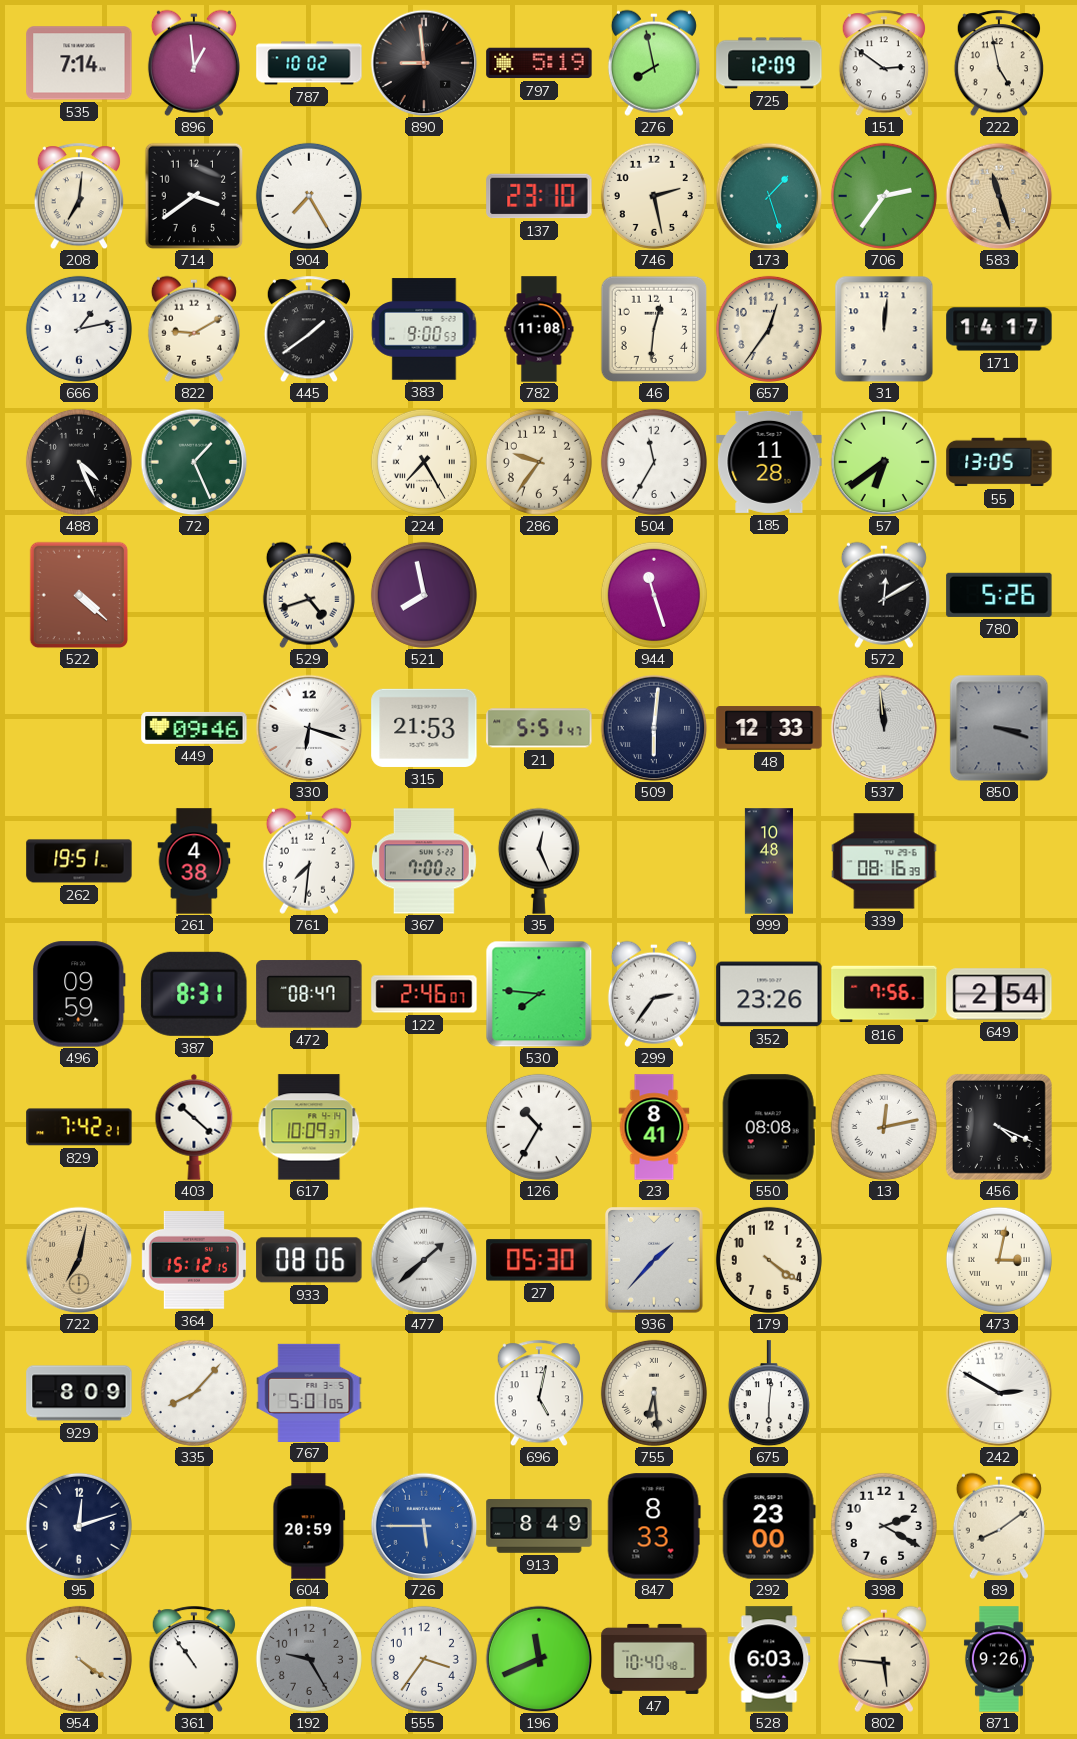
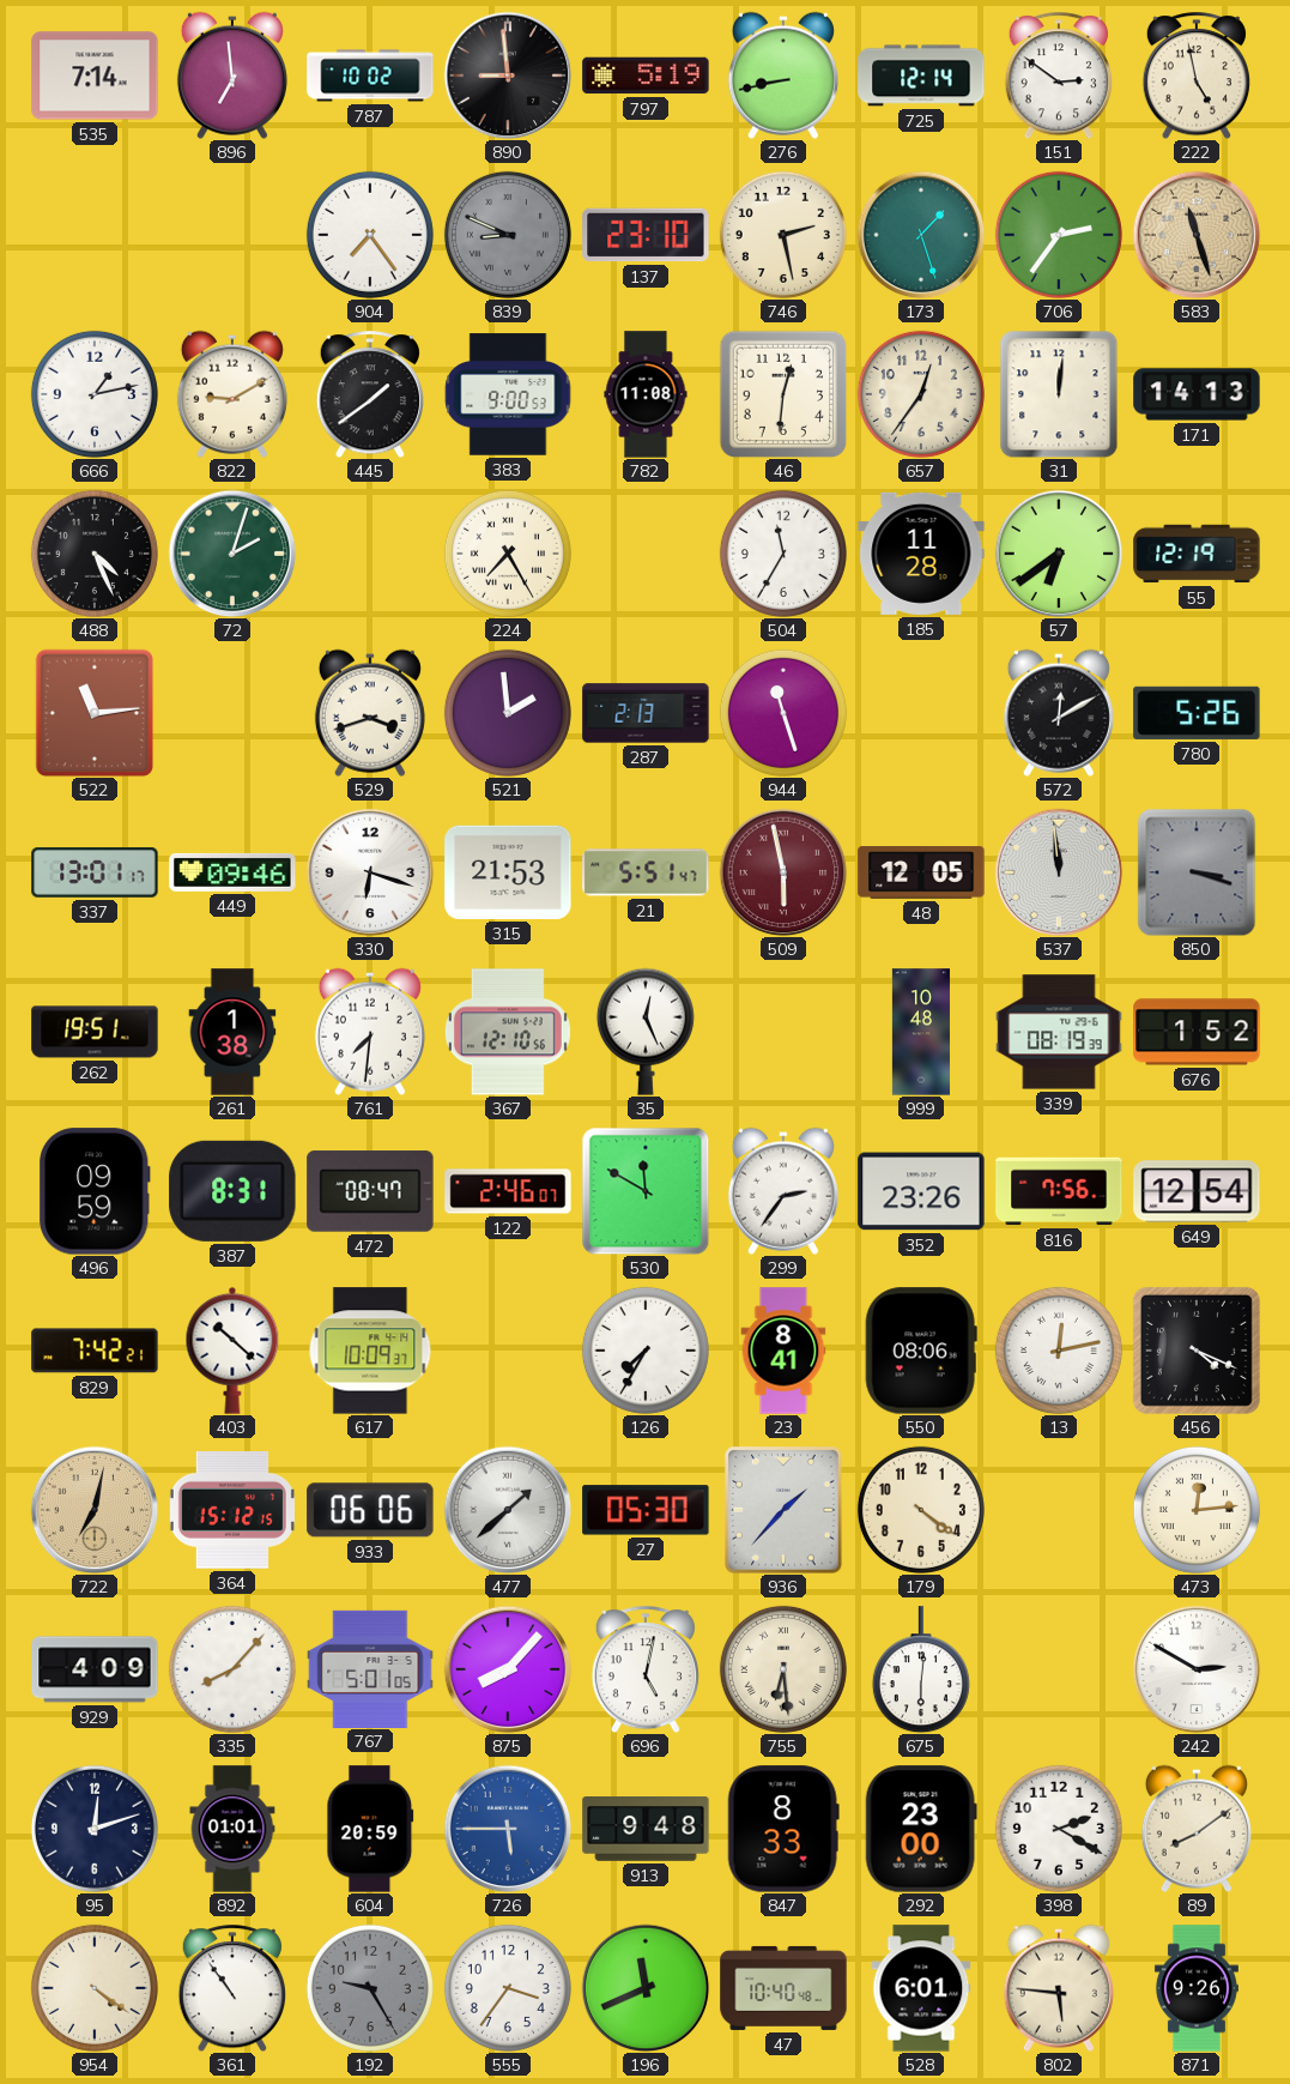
896: 12:59 -> 6:59 (232, 75)
276: 7:58 -> 8:43 (783, 75)
725: 12:09 -> 12:14 (921, 75)
208: 7:01 -> none (79, 196)
714: 3:39 -> none (194, 196)
904: 7:25 -> 7:24 (370, 235)
839: none -> 8:49 (508, 235)
171: 14:17 -> 14:13 (1197, 394)
72: 1:26 -> 2:03 (232, 554)
286: 9:36 -> none (539, 462)
55: 13:05 -> 12:19 (1197, 554)
522: 4:22 -> 11:14 (95, 713)
529: 4:42 -> 3:42 (370, 713)
521: 7:58 -> 1:59 (508, 713)
287: none -> 2:13 (646, 713)
337: none -> 13:01 (95, 872)
509: 6:01 -> 5:58 (783, 872)
509 dial: navy -> burgundy (783, 872)
48: 12:33 -> 12:05 (921, 872)
261: 4:38 -> 1:38 (232, 1032)
367: 7:00 -> 12:10 (508, 1032)
339: 08:16 -> 08:19 (1059, 1032)
676: none -> 1:52 (1197, 1032)
530: 7:46 -> 11:50 (646, 1191)
649: 2:54 -> 12:54 (1197, 1191)
126: 10:35 -> 7:35 (646, 1351)
550: 08:08 -> 08:06 (921, 1351)
933: 08:06 -> 06:06 (370, 1510)
473: 3:02 -> 12:14 (1197, 1510)
929: 8:09 -> 4:09 (95, 1669)
875: none -> 8:07 (508, 1669)
892: none -> 01:01 (232, 1829)
913: 8:49 -> 9:48 (646, 1829)
528: 6:03 -> 6:01 (921, 1988)
